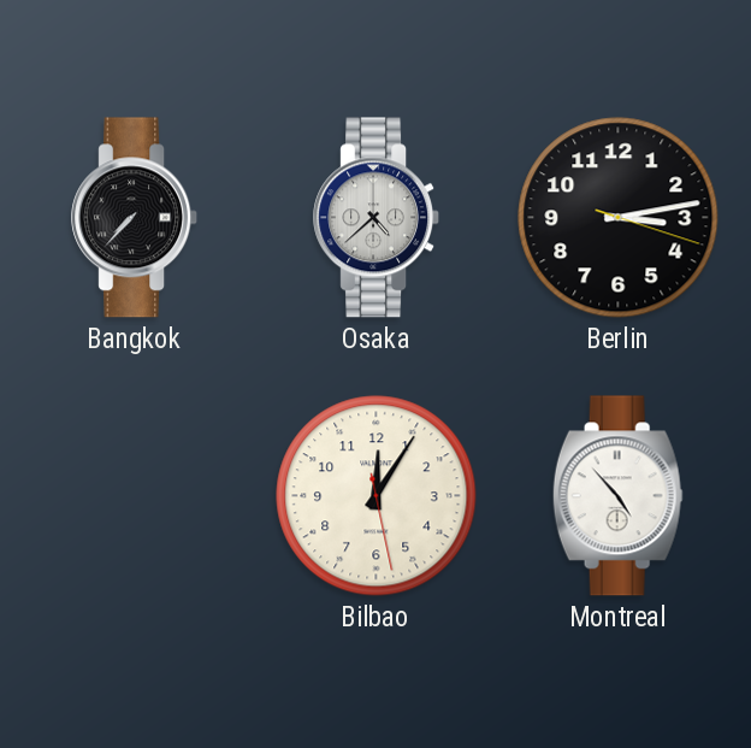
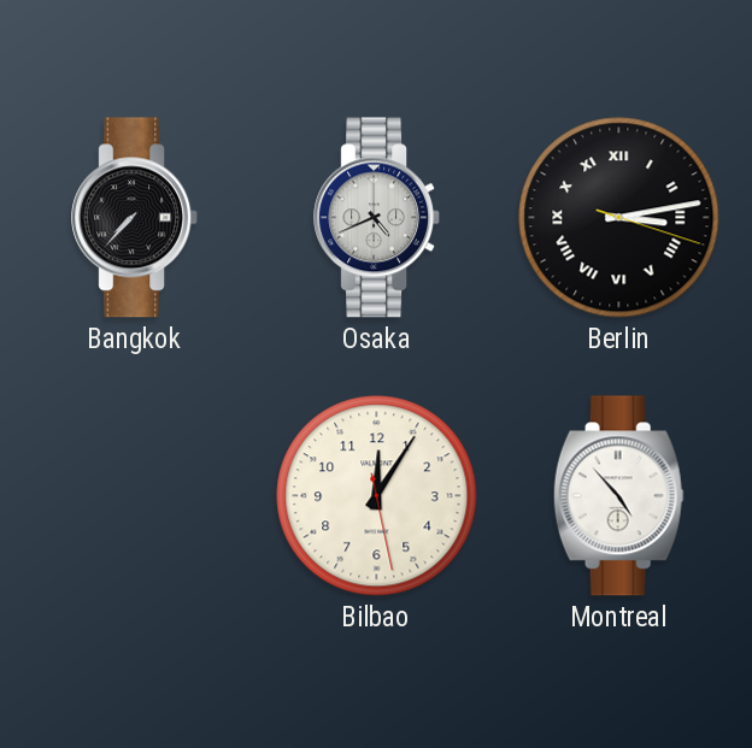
Osaka: 4:38 -> 4:41 (377, 218)
Berlin numerals: Arabic -> Roman (619, 218)
